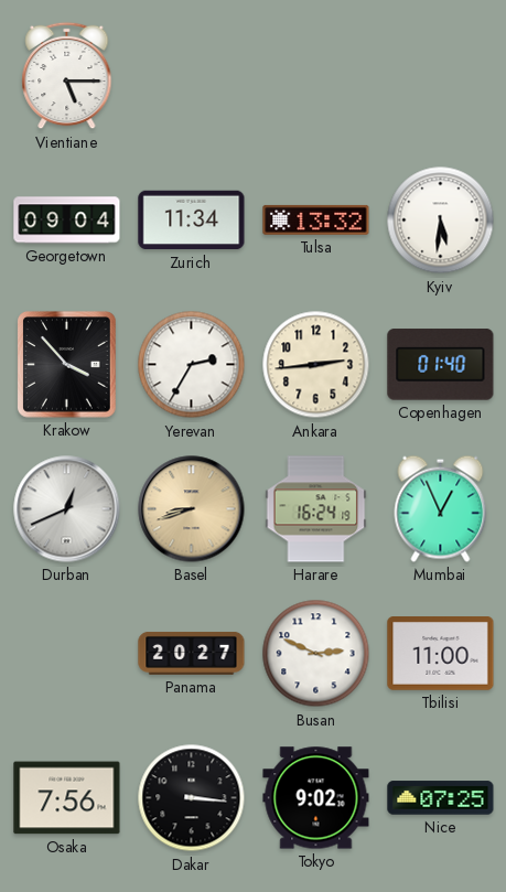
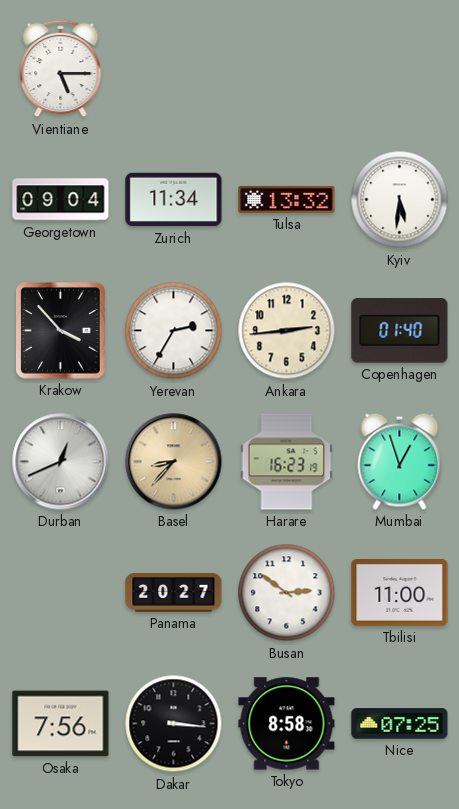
Basel: 8:42 -> 8:37 (174, 462)
Harare: 16:24 -> 16:23 (287, 462)
Mumbai: 12:56 -> 12:57 (400, 461)
Busan: 2:49 -> 2:51 (287, 593)
Tokyo: 9:02 -> 8:58 (287, 724)
